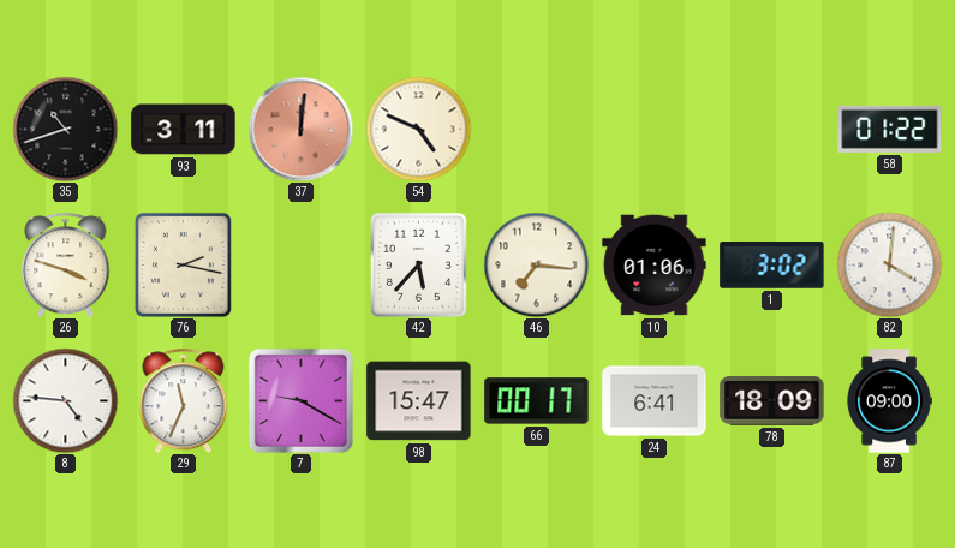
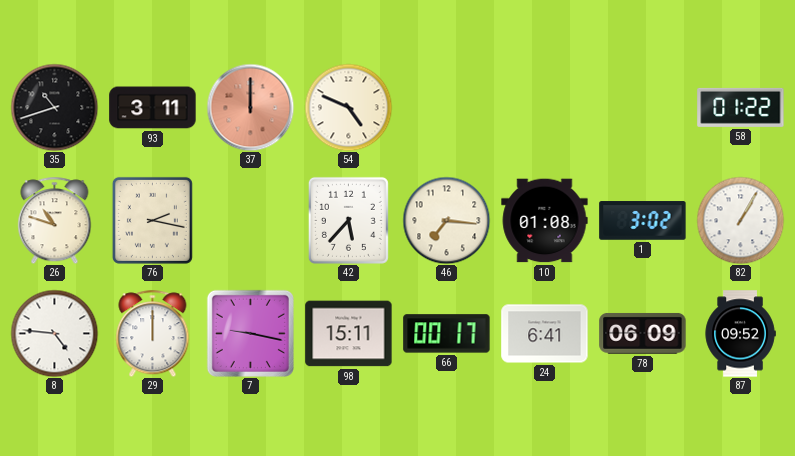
37: 12:01 -> 12:00 (250, 107)
26: 3:48 -> 10:48 (55, 220)
10: 01:06 -> 01:08 (545, 221)
82: 4:01 -> 1:05 (740, 220)
29: 11:34 -> 12:00 (153, 333)
7: 9:20 -> 9:17 (250, 333)
98: 15:47 -> 15:11 (349, 334)
78: 18:09 -> 06:09 (643, 333)
87: 09:00 -> 09:52 (740, 334)
